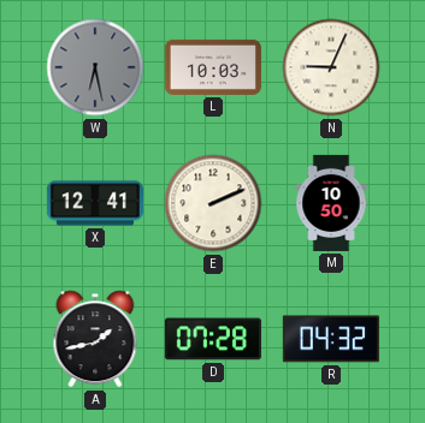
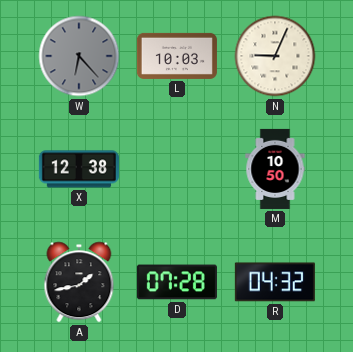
W: 6:28 -> 6:23 (79, 56)
X: 12:41 -> 12:38 (79, 169)
E: 2:11 -> none (213, 203)
